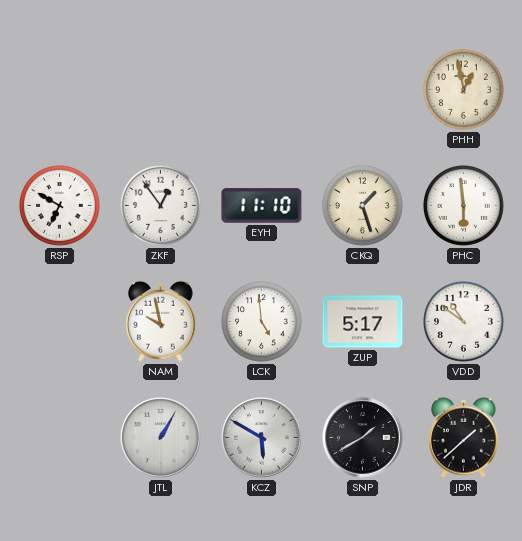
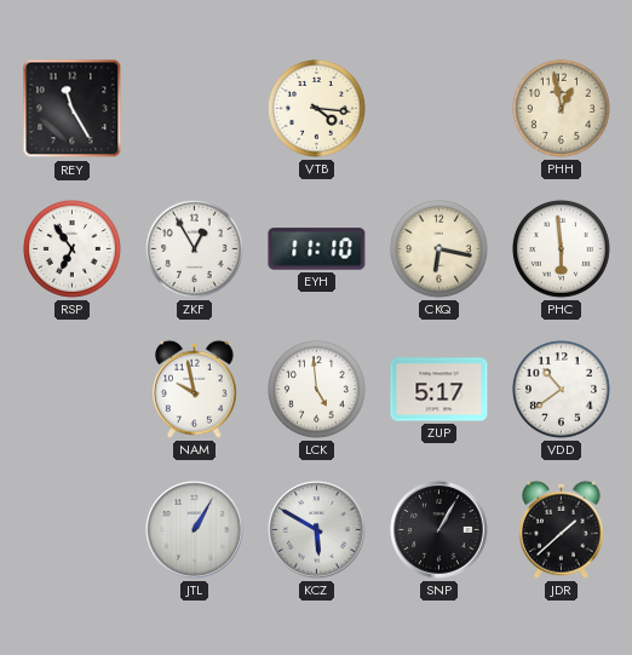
REY: none -> 11:25 (73, 109)
VTB: none -> 4:16 (316, 108)
RSP: 6:50 -> 6:54 (71, 248)
ZKF: 12:54 -> 12:55 (194, 248)
CKQ: 1:27 -> 6:17 (438, 248)
VDD: 10:51 -> 10:39 (561, 389)
SNP: 1:40 -> 1:05 (439, 530)
